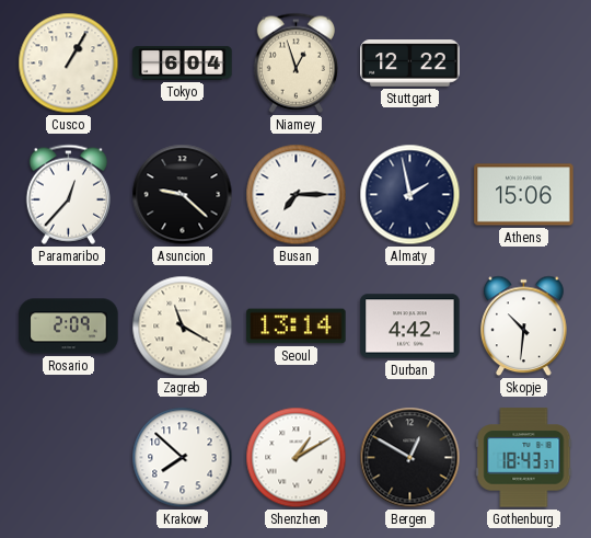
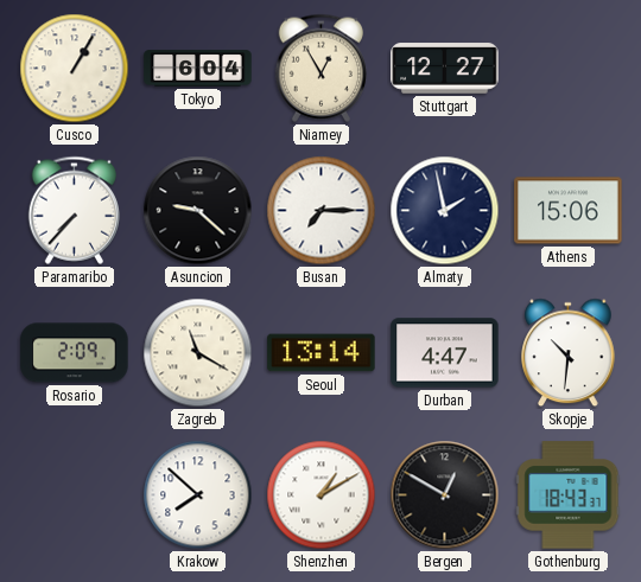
Niamey: 12:57 -> 12:55 (320, 68)
Stuttgart: 12:22 -> 12:27 (445, 69)
Paramaribo: 12:37 -> 7:37 (74, 210)
Durban: 4:42 -> 4:47 (445, 353)
